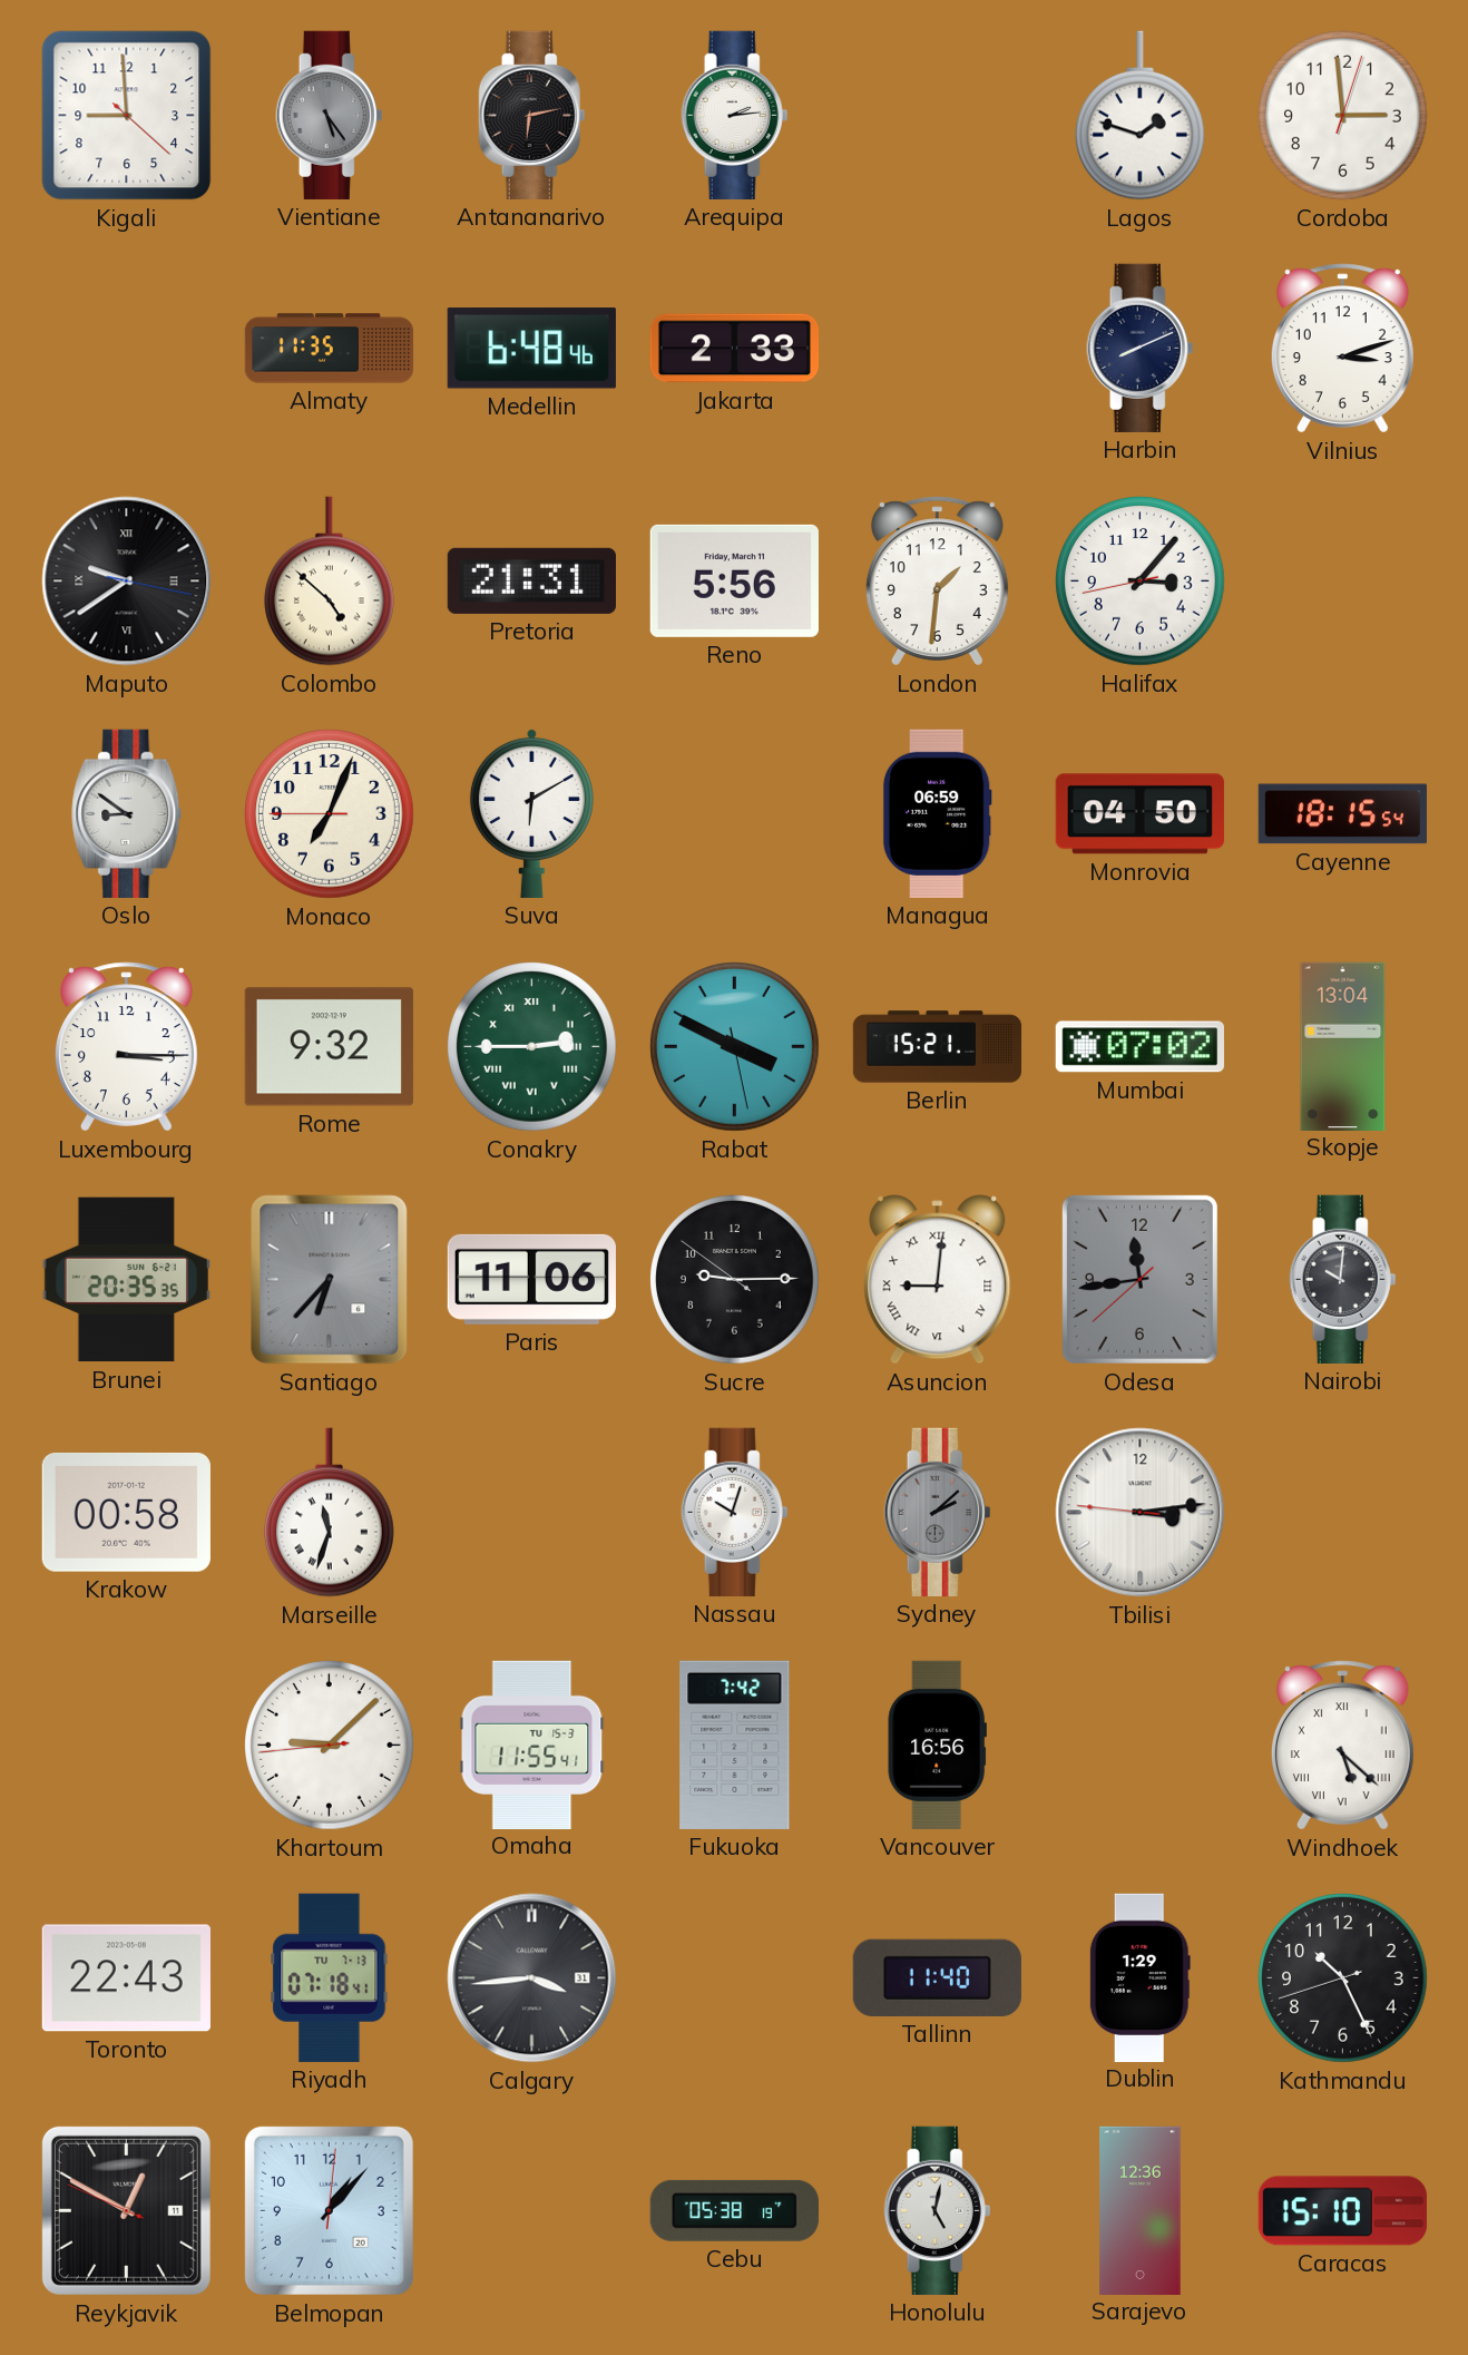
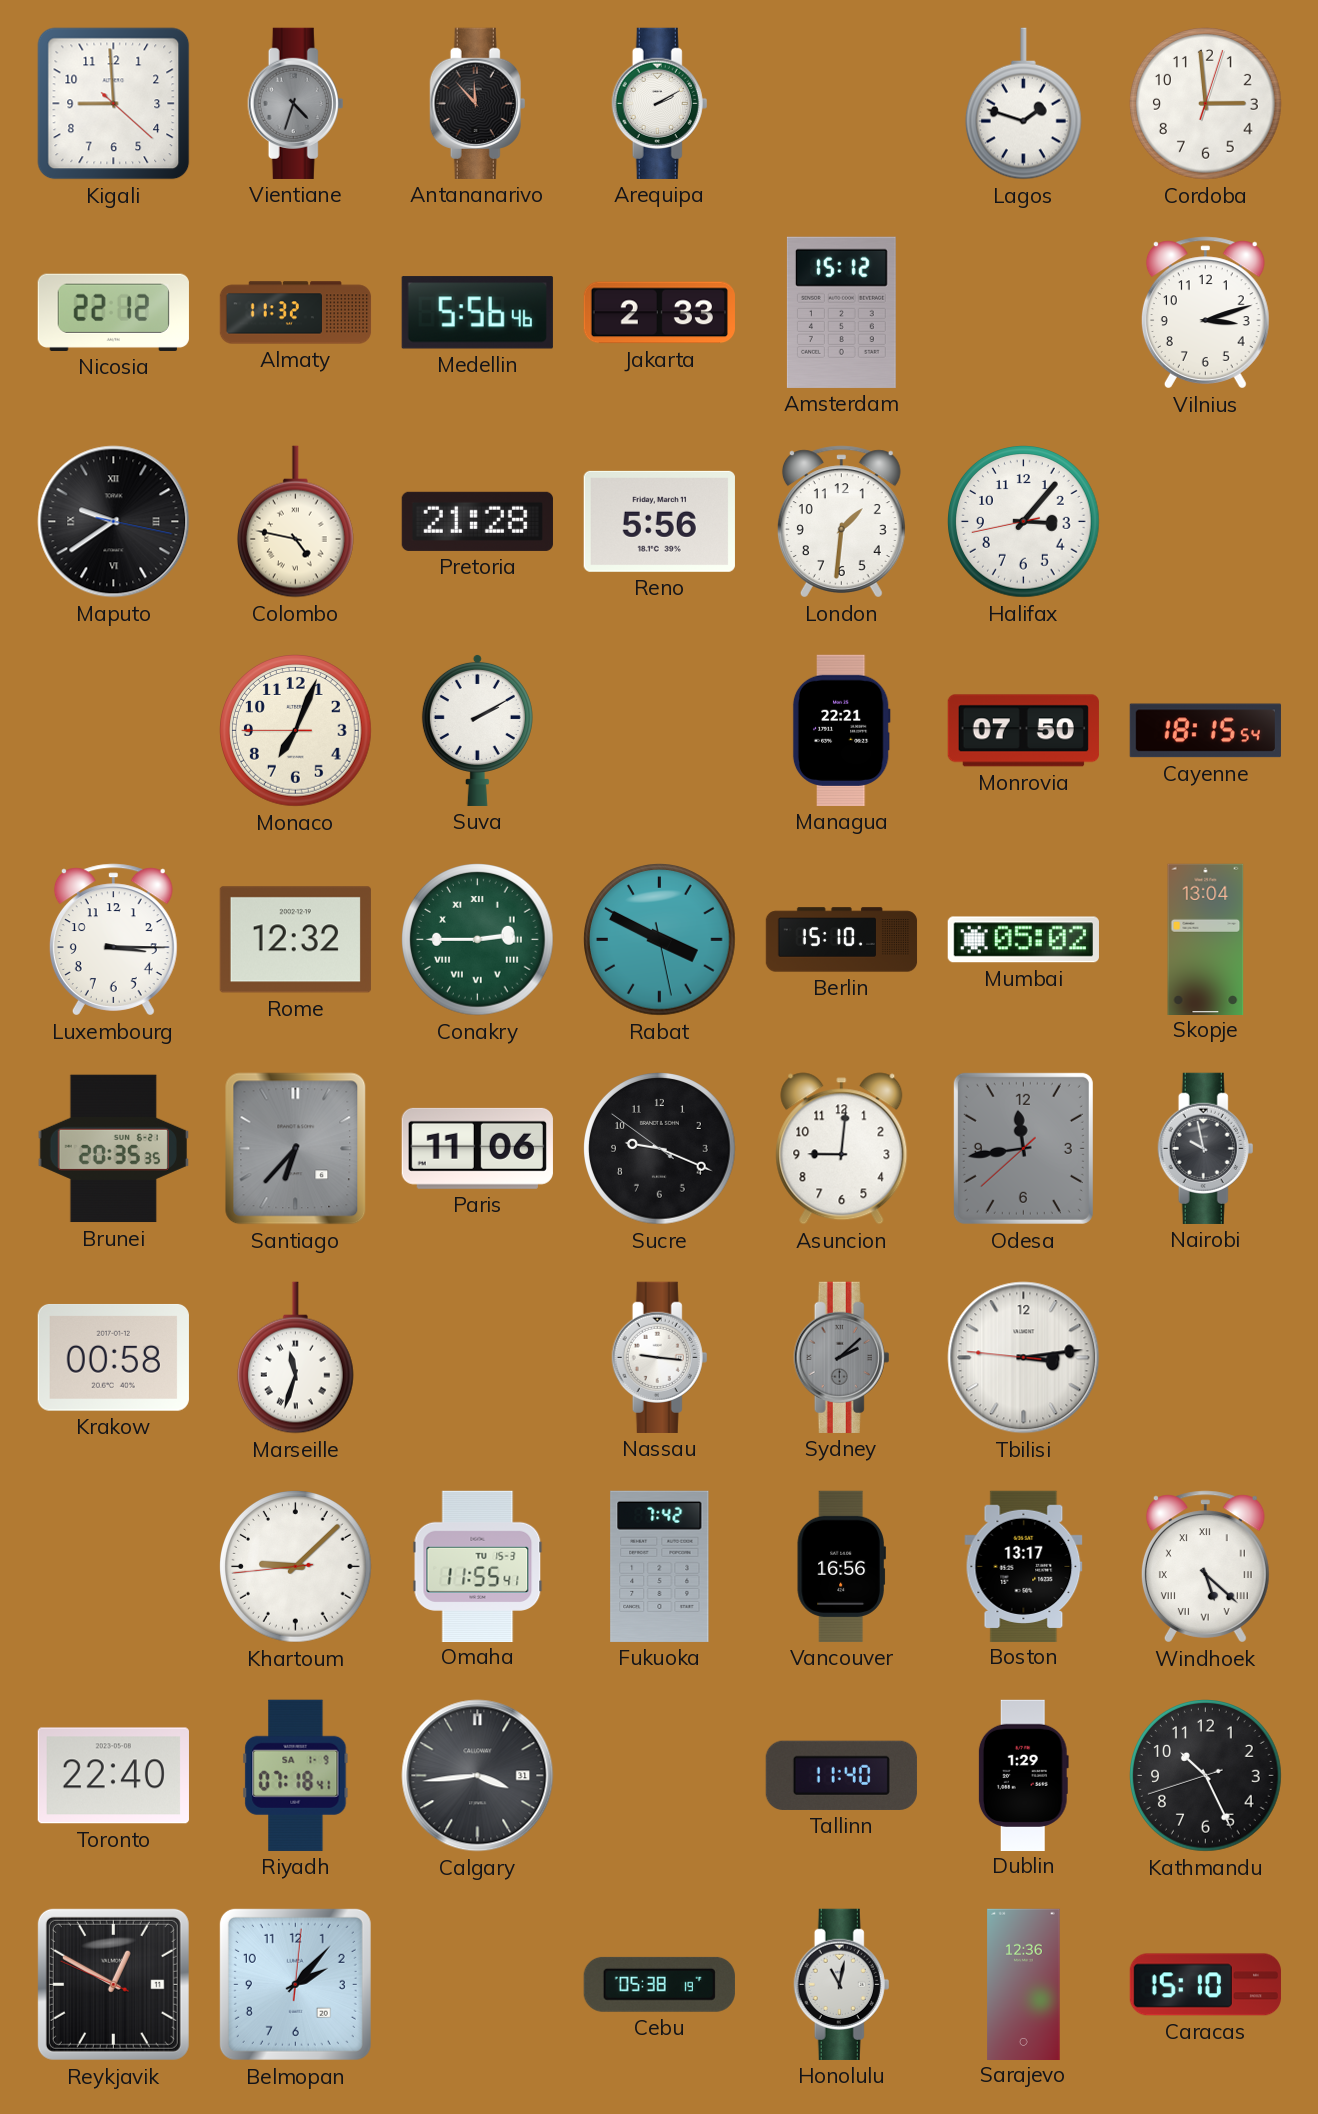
Vientiane: 5:24 -> 4:33 (296, 103)
Antananarivo: 6:13 -> 11:53 (478, 103)
Arequipa: 2:14 -> 2:10 (660, 103)
Nicosia: none -> 22:12 (113, 312)
Almaty: 11:35 -> 11:32 (296, 313)
Medellin: 6:48 -> 5:56 (477, 313)
Amsterdam: none -> 15:12 (841, 312)
Harbin: 8:11 -> none (1141, 348)
Colombo: 4:52 -> 4:47 (295, 522)
Pretoria: 21:31 -> 21:28 (477, 521)
Oslo: 8:51 -> none (127, 813)
Suva: 6:10 -> 2:10 (477, 730)
Managua: 06:59 -> 22:21 (841, 730)
Monrovia: 04:50 -> 07:50 (1023, 731)
Rome: 9:32 -> 12:32 (295, 940)
Berlin: 15:21 -> 15:10 (842, 940)
Mumbai: 07:02 -> 05:02 (1023, 940)
Sucre: 9:14 -> 9:18 (660, 1149)
Asuncion numerals: Roman -> Arabic (842, 1149)
Nairobi: 10:01 -> 9:58 (1206, 1148)
Nassau: 10:03 -> 9:16 (660, 1357)
Boston: none -> 13:17 (1024, 1566)
Toronto: 22:43 -> 22:40 (113, 1776)
Riyadh date: TU 7-13 -> SA 1-9 (296, 1775)
Belmopan: 1:07 -> 2:07 (295, 1984)
Honolulu: 5:02 -> 11:02 (842, 1984)
